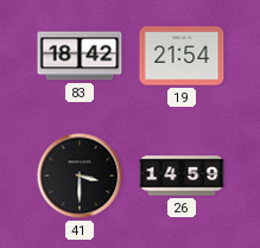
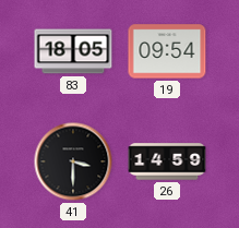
83: 18:42 -> 18:05 (73, 51)
19: 21:54 -> 09:54 (167, 51)
